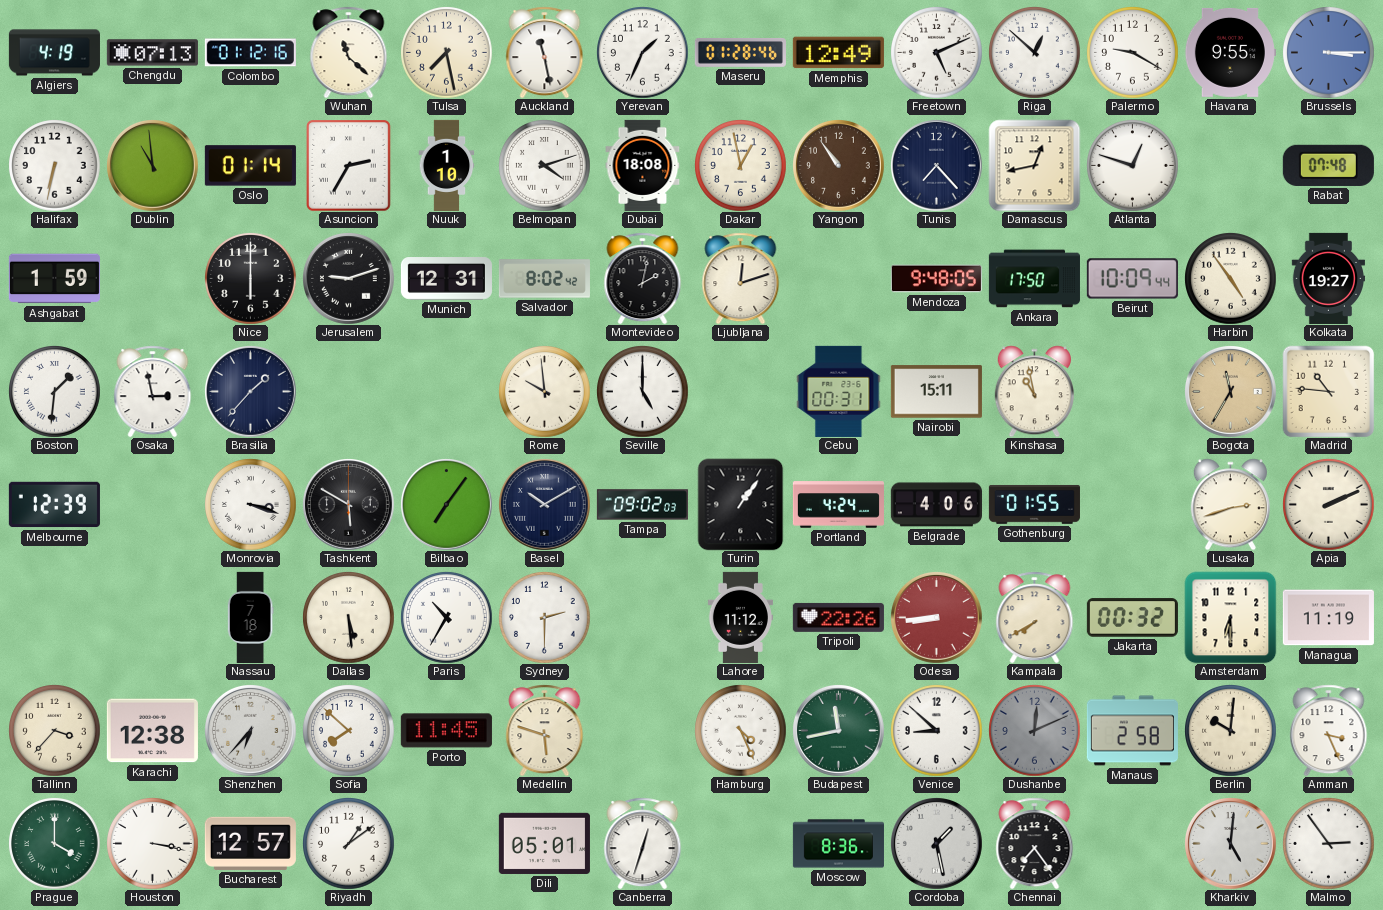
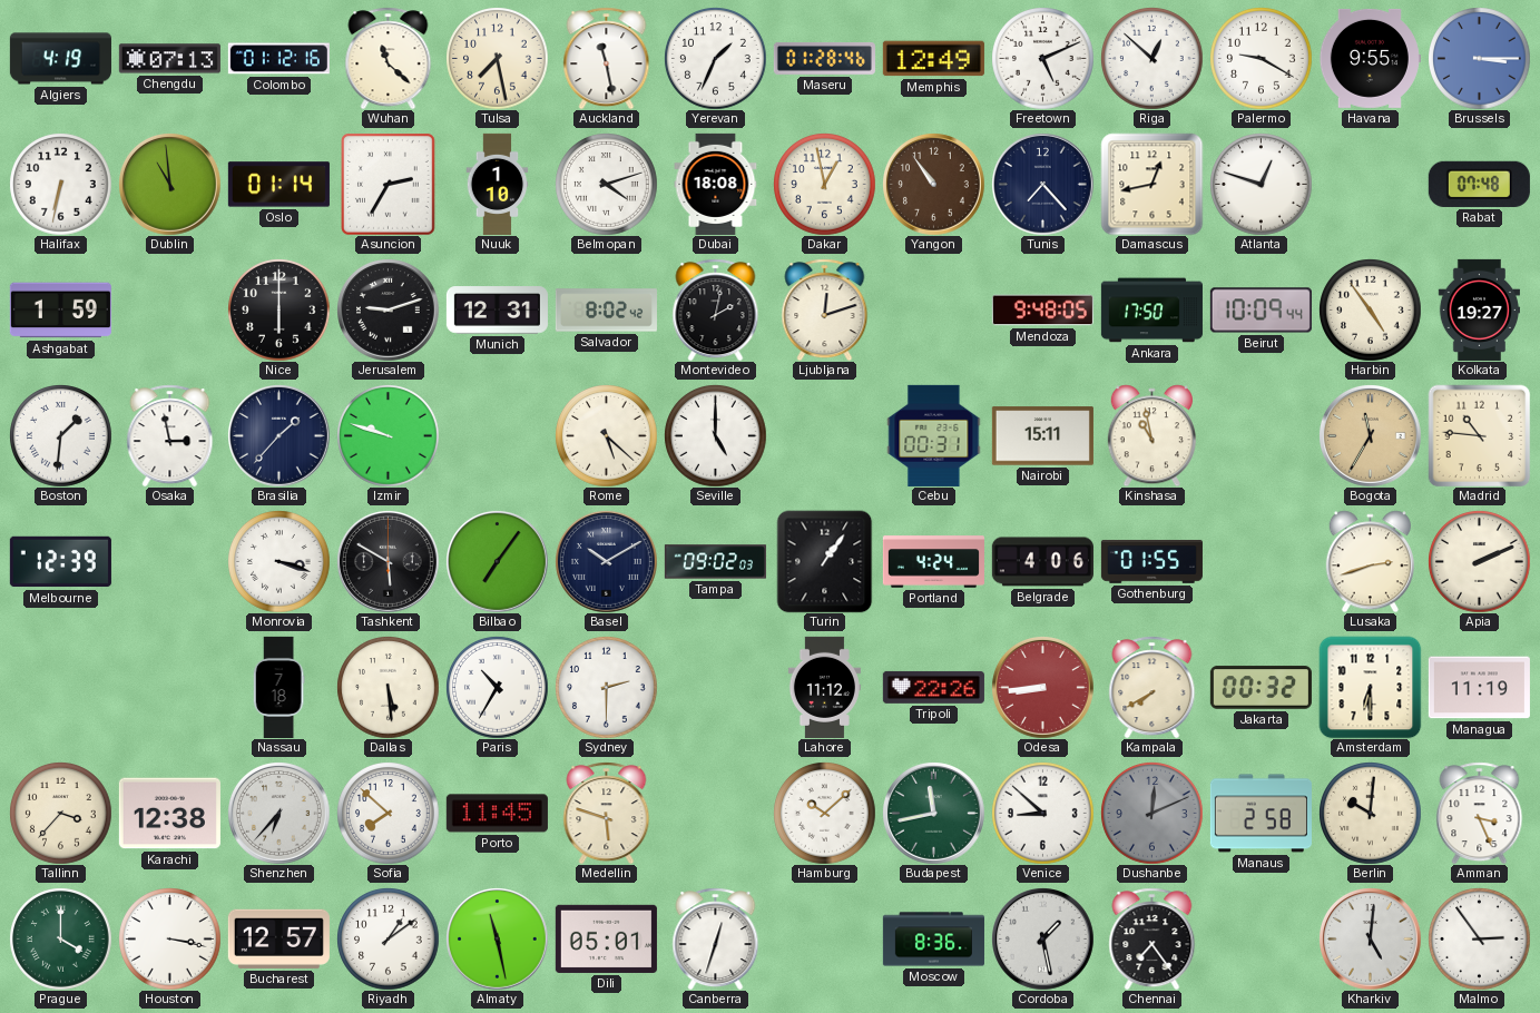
Izmir: none -> 9:48 (388, 435)
Rome: 9:59 -> 5:22 (606, 435)
Hamburg: 4:26 -> 10:08 (824, 813)
Almaty: none -> 11:28 (498, 940)
